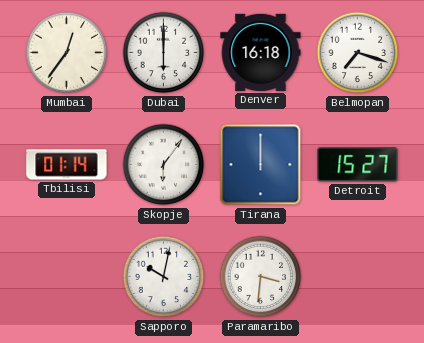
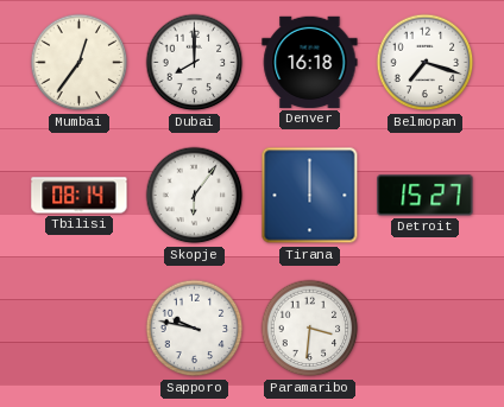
Dubai: 6:00 -> 8:00 (195, 63)
Tbilisi: 01:14 -> 08:14 (80, 196)
Sapporo: 10:02 -> 9:47 (195, 329)
